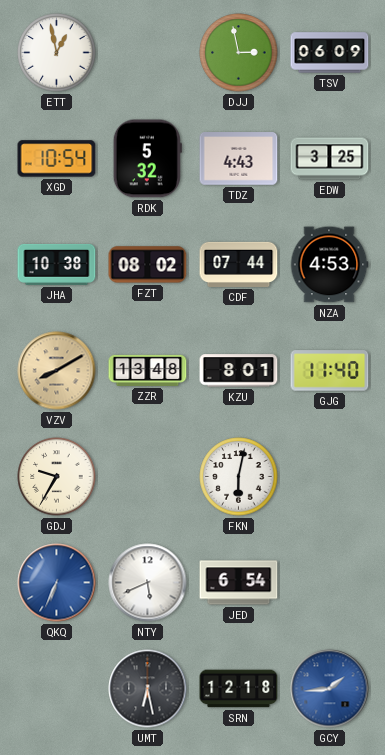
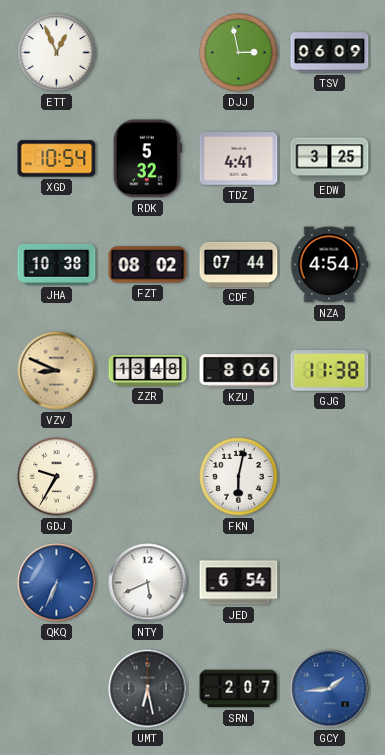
ETT: 12:58 -> 12:56 (57, 53)
TDZ: 4:43 -> 4:41 (239, 159)
NZA: 4:53 -> 4:54 (329, 265)
VZV: 8:10 -> 8:49 (57, 371)
KZU: 8:01 -> 8:06 (239, 371)
GJG: 11:40 -> 11:38 (330, 371)
SRN: 12:18 -> 2:07 (239, 689)
